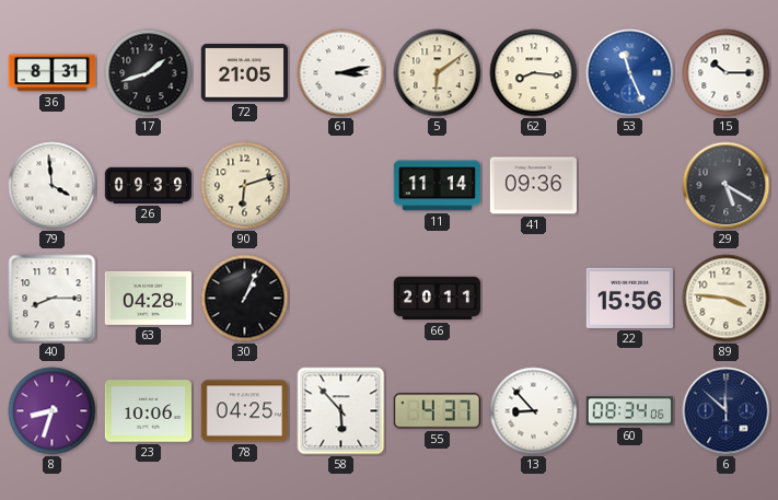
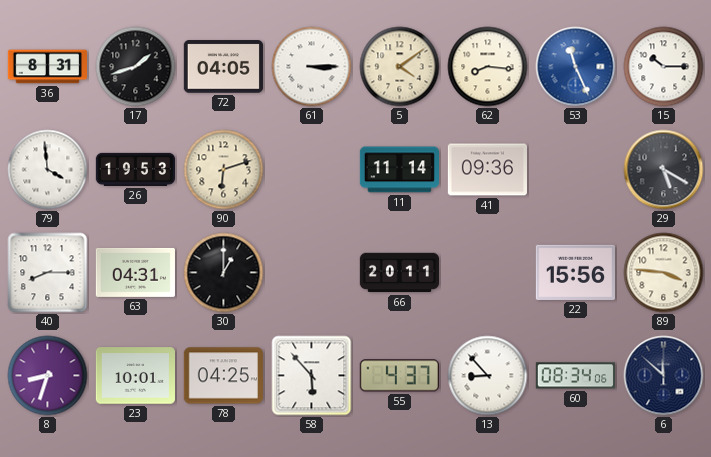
72: 21:05 -> 04:05 (223, 67)
61: 3:13 -> 3:15 (312, 67)
5: 6:09 -> 4:09 (400, 67)
26: 09:39 -> 19:53 (135, 169)
63: 04:28 -> 04:31 (135, 272)
30: 1:04 -> 1:00 (224, 273)
23: 10:06 -> 10:01 (135, 376)
